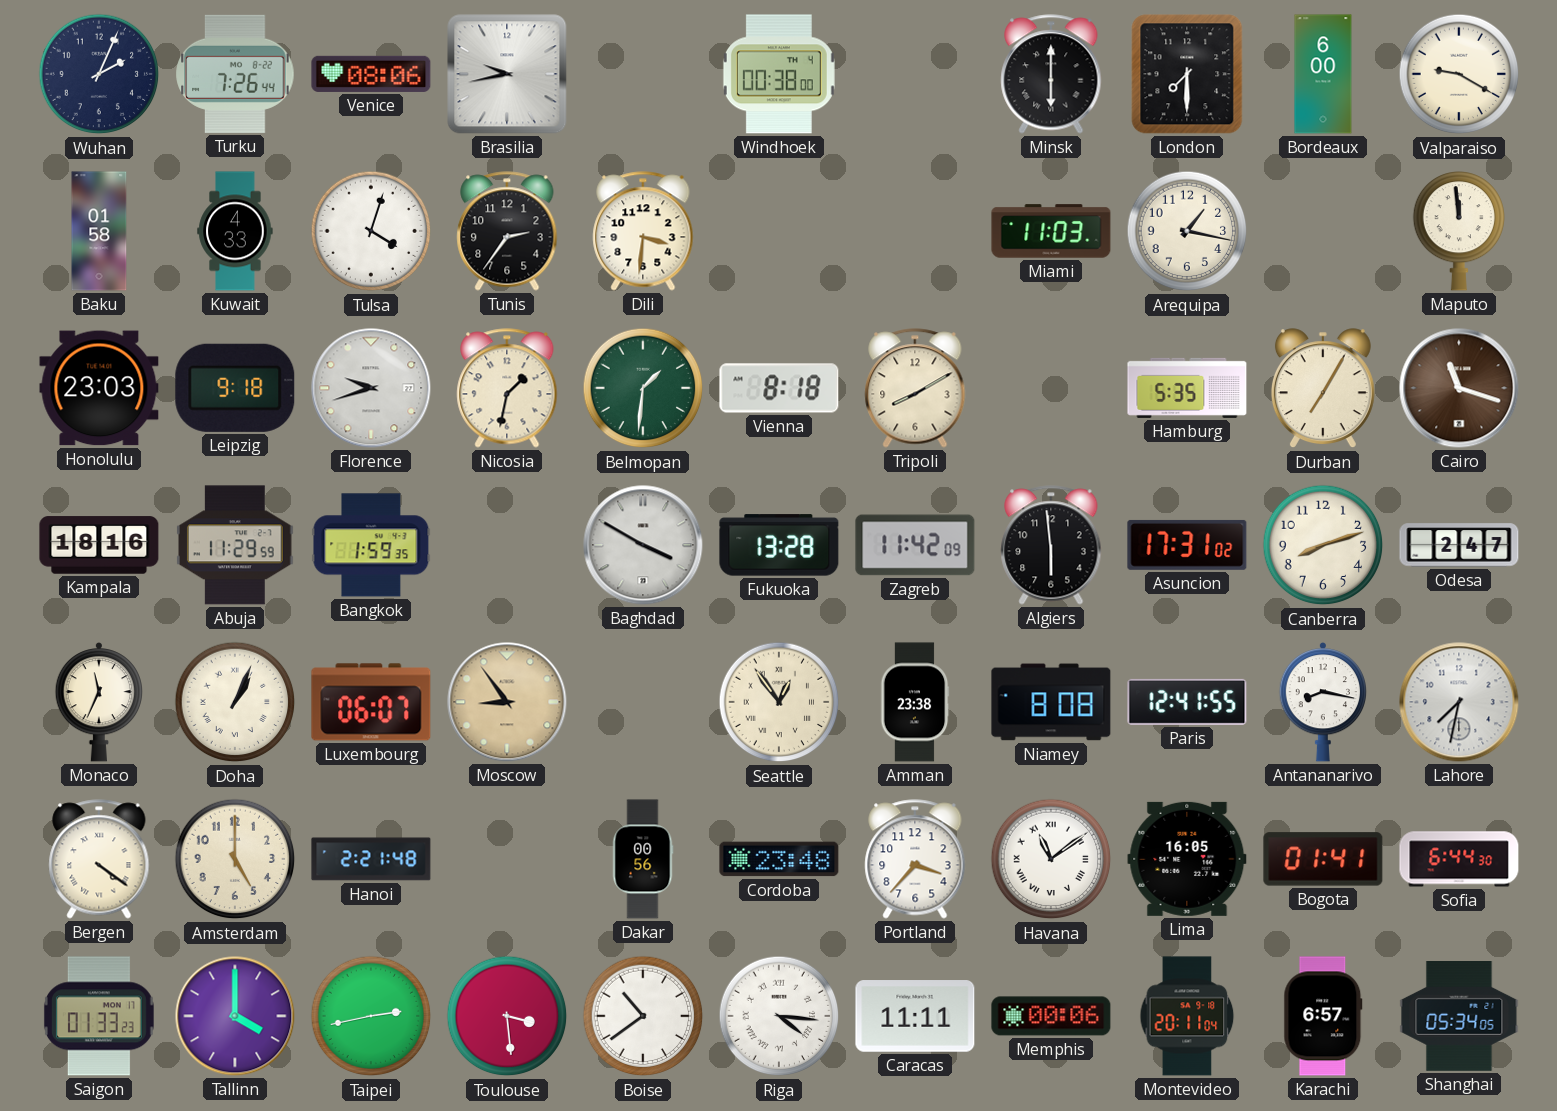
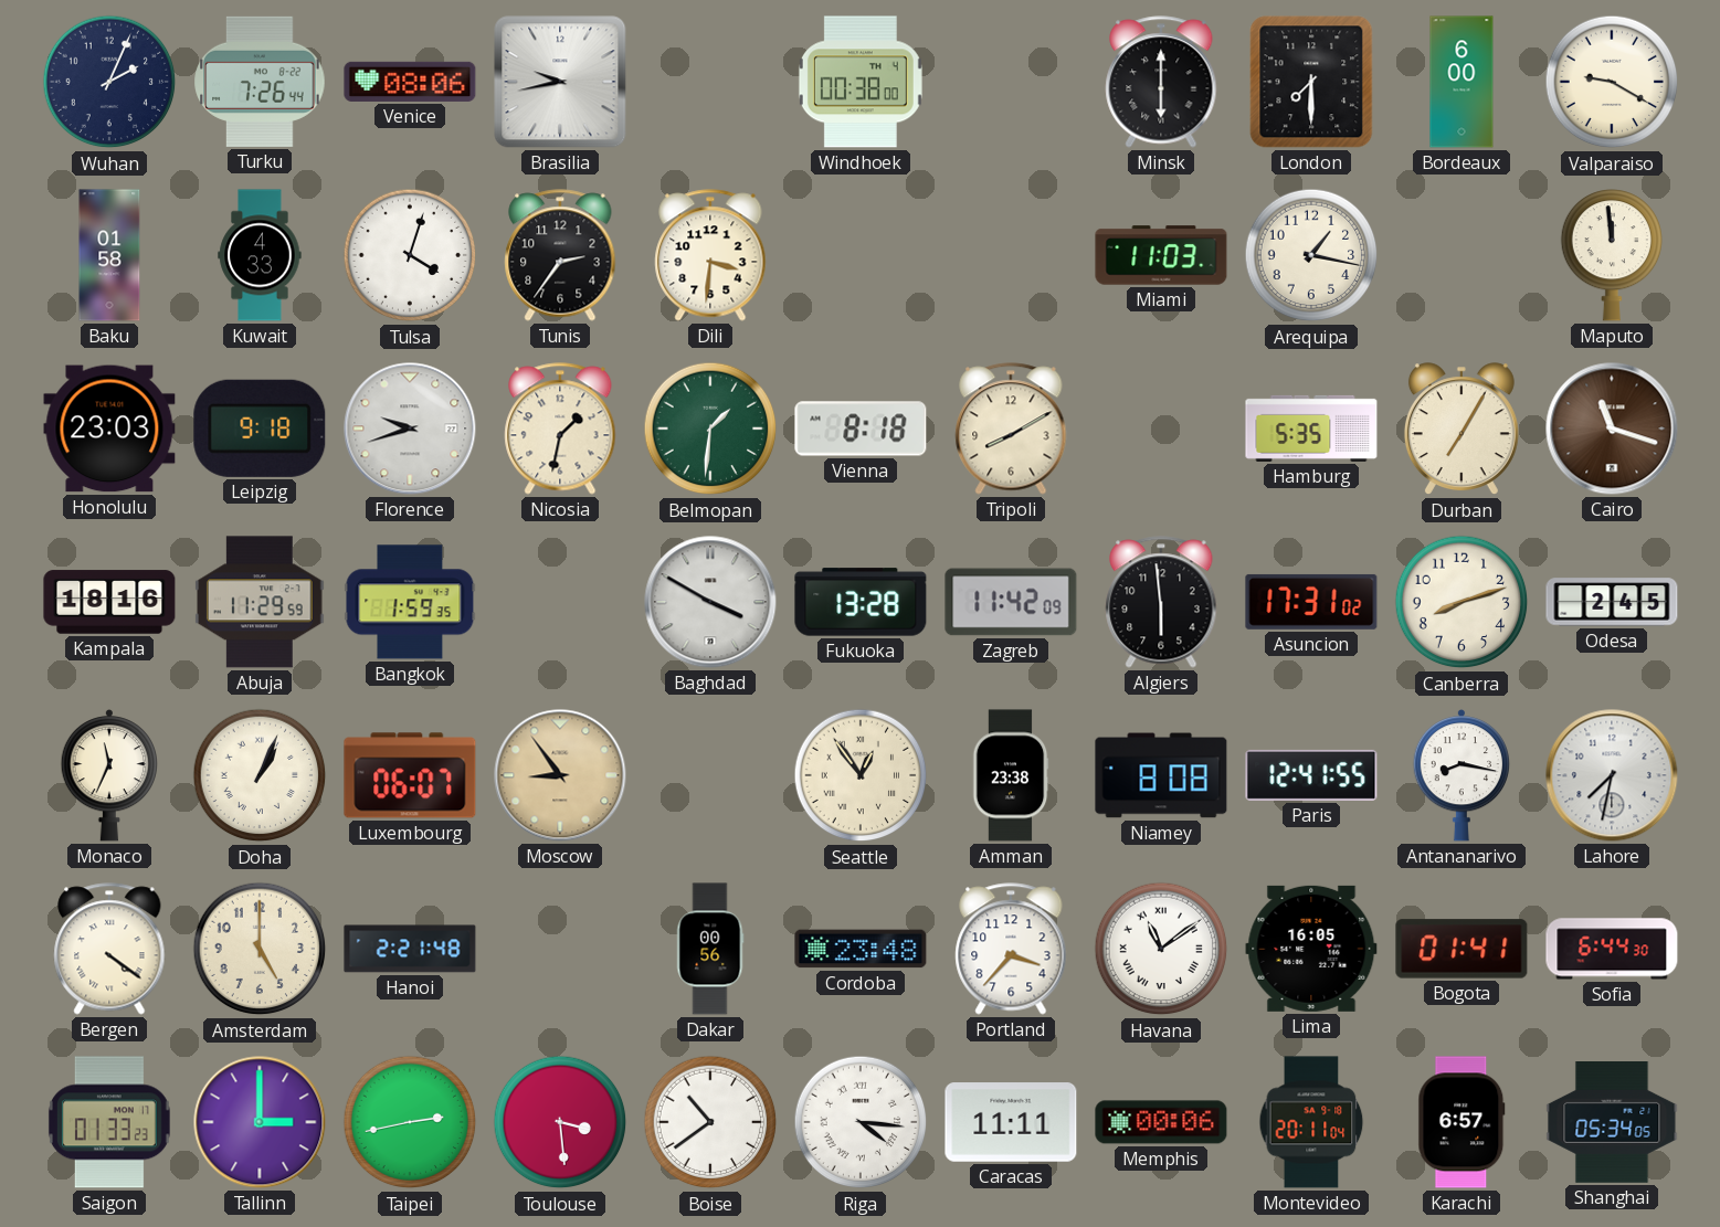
Odesa: 2:47 -> 2:45 (1612, 602)
Tallinn: 4:00 -> 3:00 (260, 1122)
